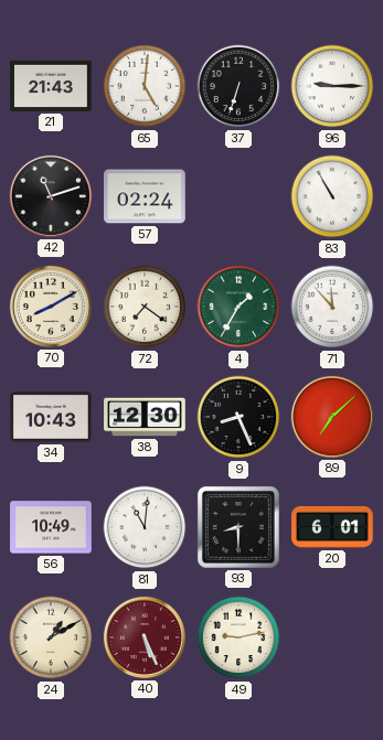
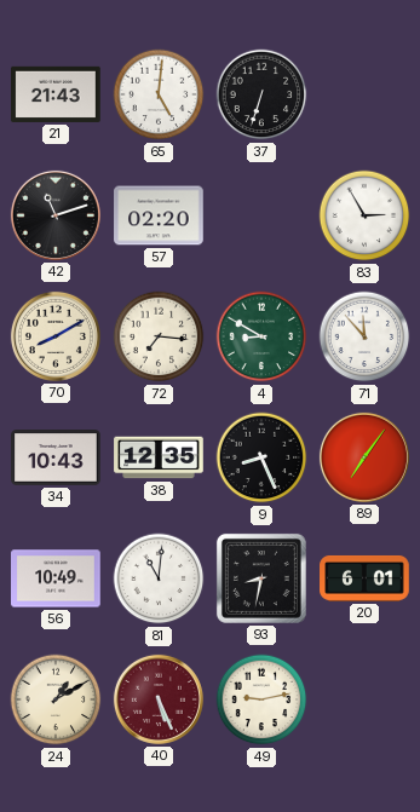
96: 9:15 -> none (332, 86)
57: 02:24 -> 02:20 (159, 215)
83: 10:55 -> 2:55 (364, 215)
72: 7:21 -> 7:16 (159, 336)
4: 1:35 -> 8:50 (261, 336)
38: 12:30 -> 12:35 (159, 457)
89: 7:08 -> 7:06 (364, 457)
93: 8:30 -> 8:32 (261, 578)
